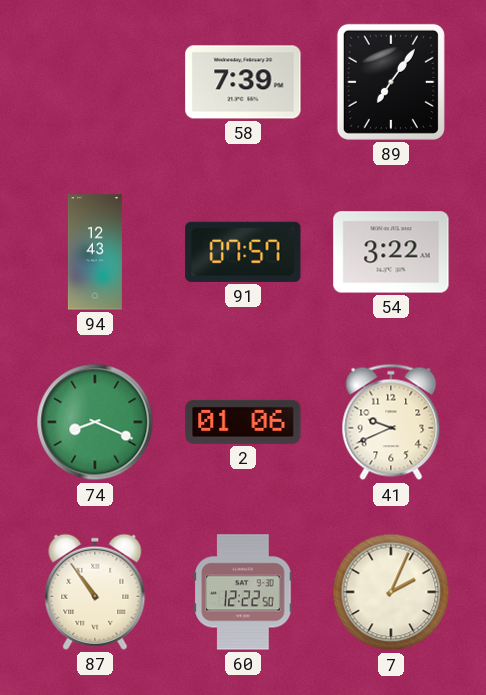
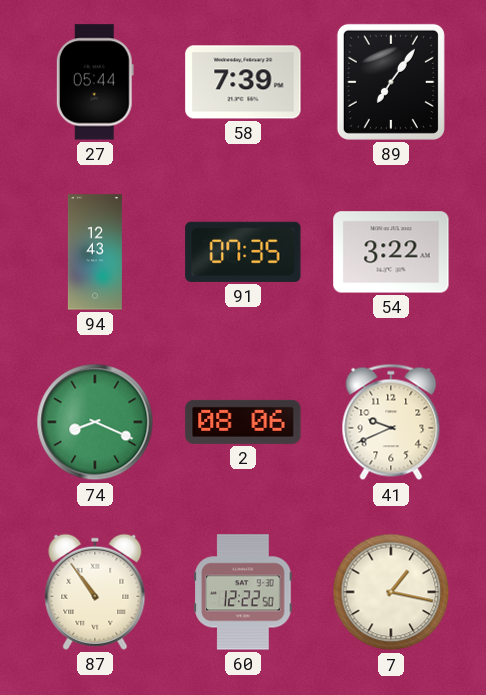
27: none -> 05:44 (95, 82)
91: 07:57 -> 07:35 (243, 252)
2: 01:06 -> 08:06 (243, 422)
7: 2:04 -> 1:17 (391, 592)
